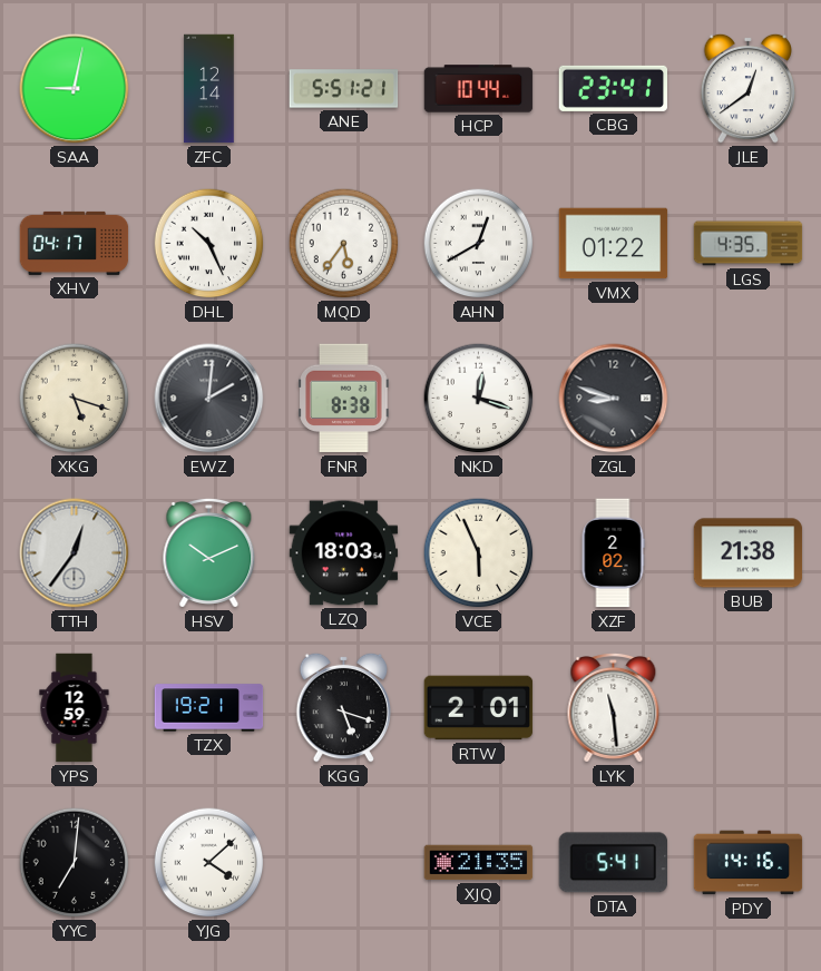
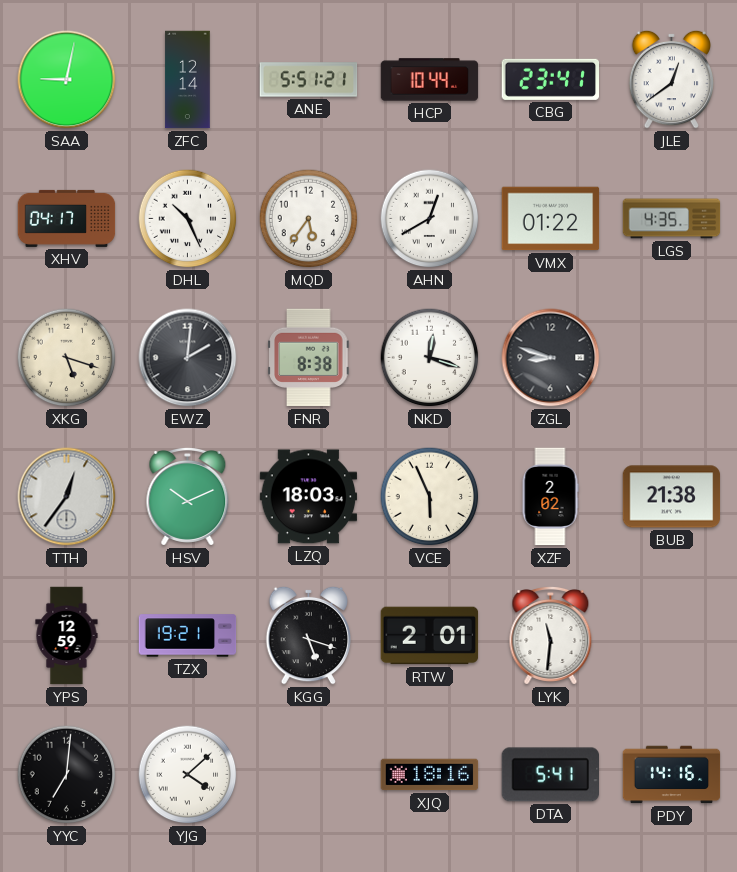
LYK: 11:29 -> 11:31 (551, 636)
XJQ: 21:35 -> 18:16 (430, 775)
